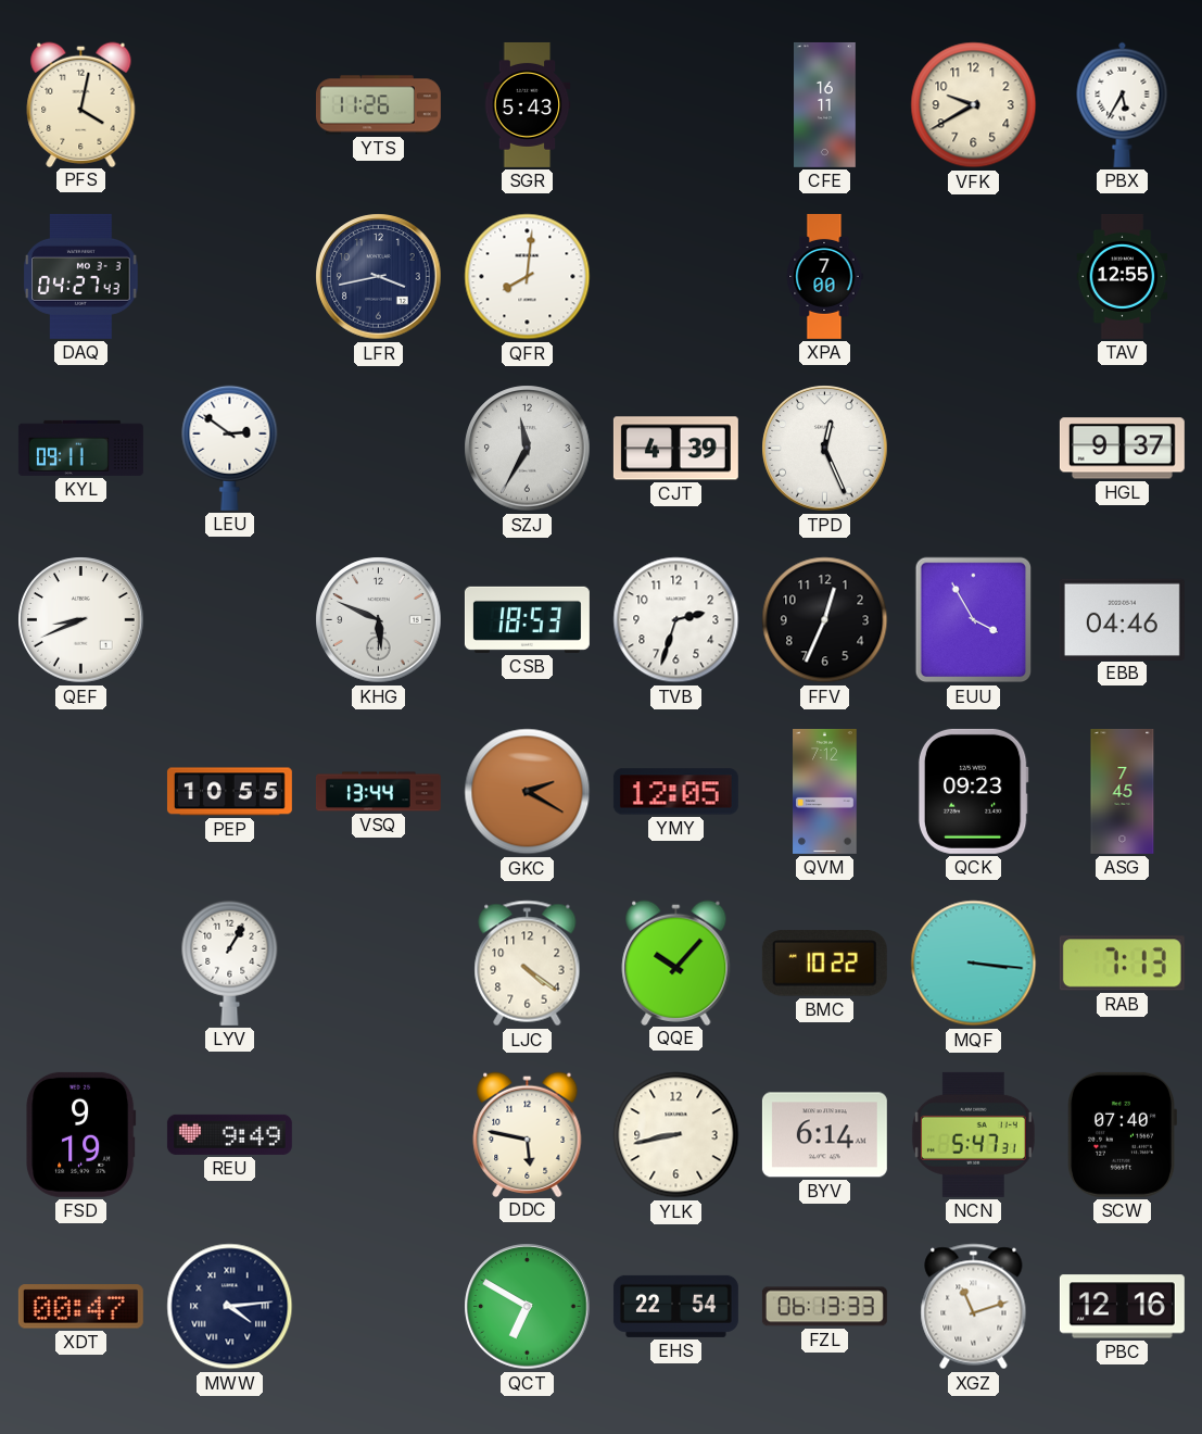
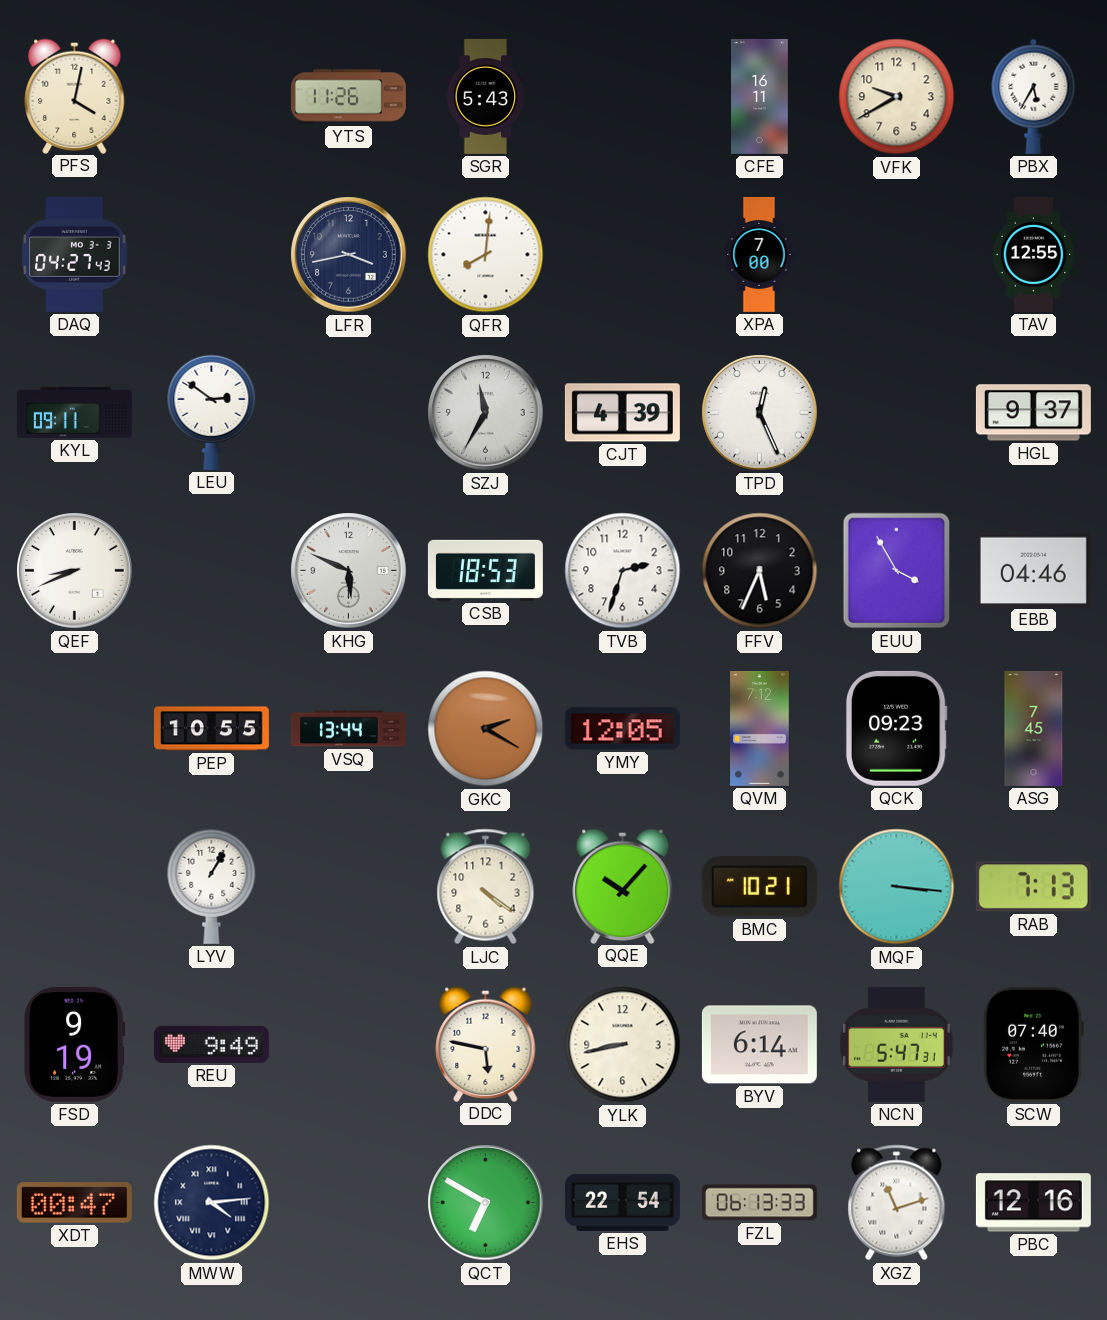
FFV: 12:34 -> 5:34 (760, 571)
BMC: 10:22 -> 10:21 (759, 887)
